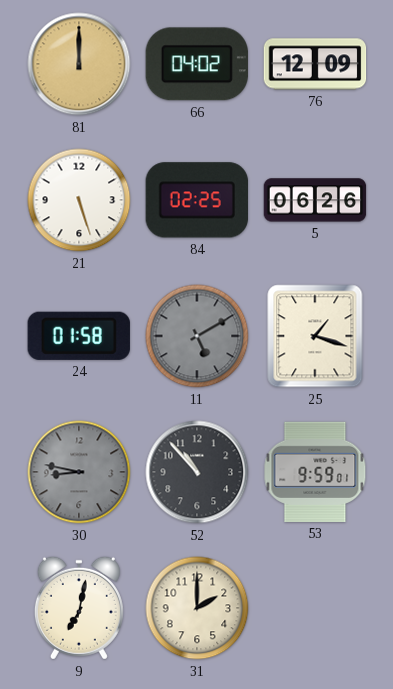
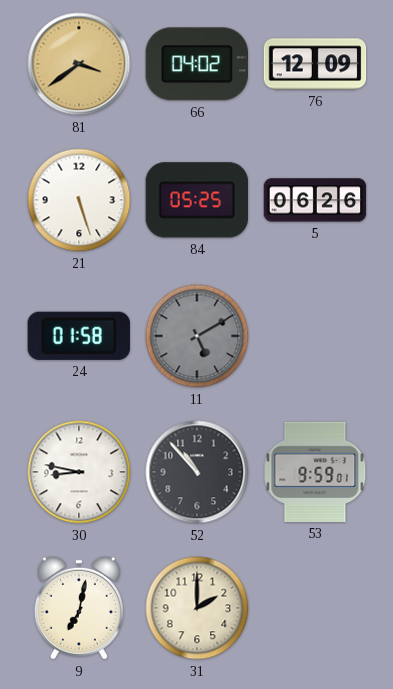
81: 12:00 -> 3:39 (79, 64)
84: 02:25 -> 05:25 (196, 200)
25: 1:18 -> none (315, 336)
30 dial: grey -> white (79, 472)
